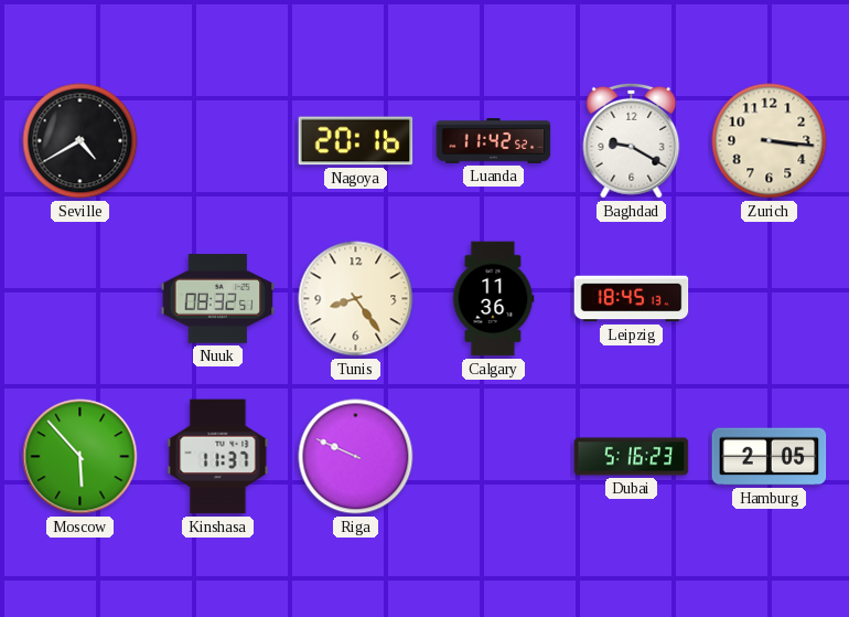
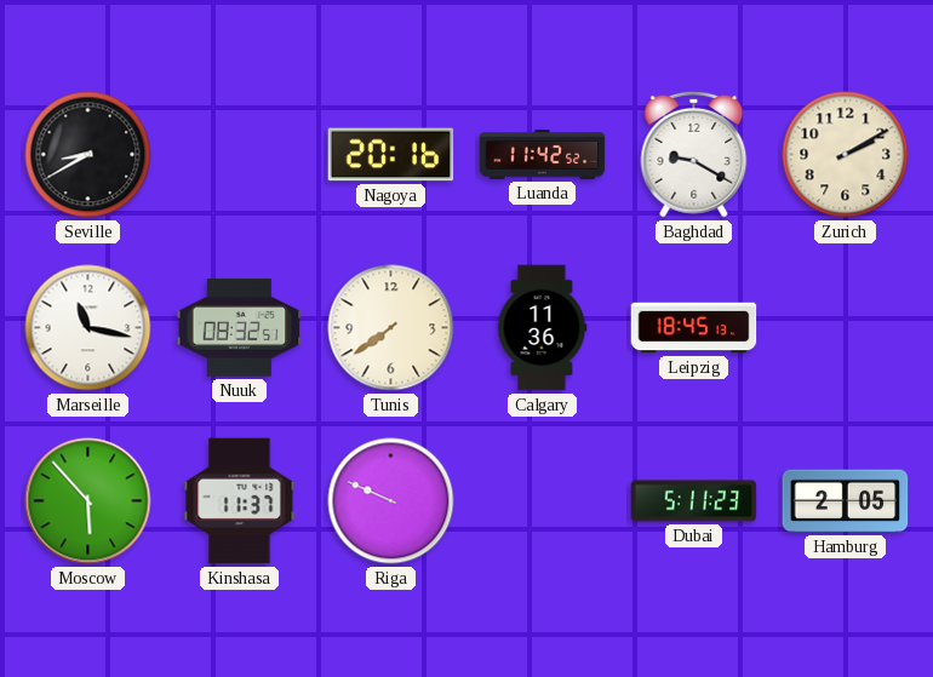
Seville: 4:40 -> 8:40 (88, 155)
Zurich: 3:16 -> 2:10 (846, 155)
Marseille: none -> 11:17 (88, 328)
Tunis: 8:24 -> 7:39 (391, 328)
Dubai: 5:16 -> 5:11 (694, 501)
